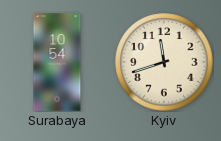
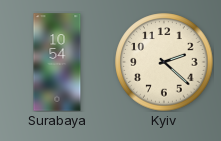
Kyiv: 11:42 -> 2:22 (164, 62)
